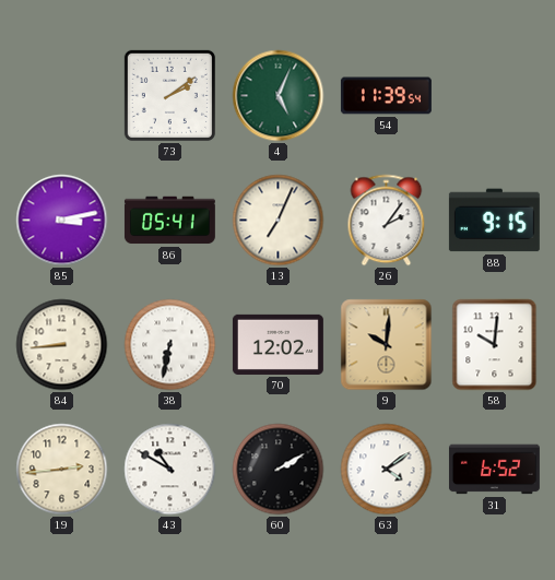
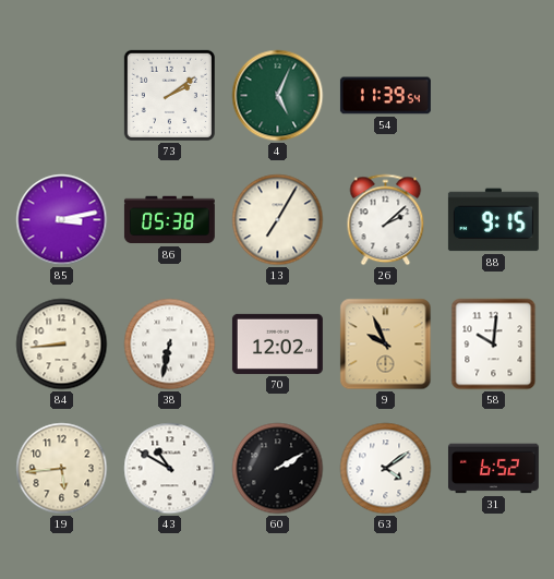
86: 05:41 -> 05:38 (169, 220)
13: 7:04 -> 7:05 (278, 220)
26: 2:06 -> 2:08 (386, 220)
9: 10:01 -> 9:56 (386, 345)
19: 2:44 -> 5:44 (62, 469)
